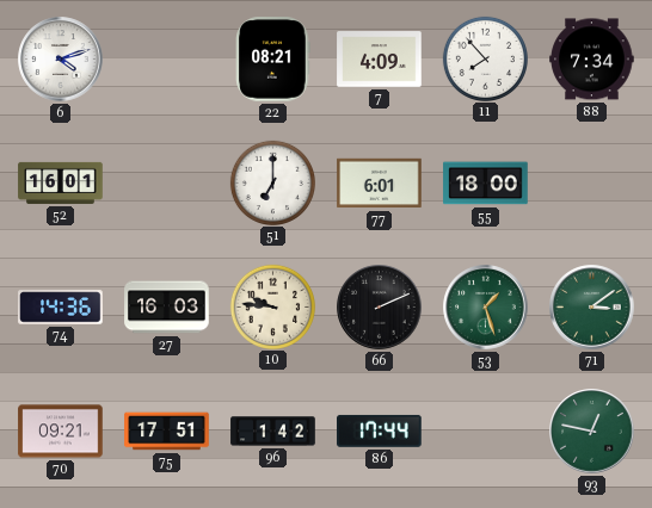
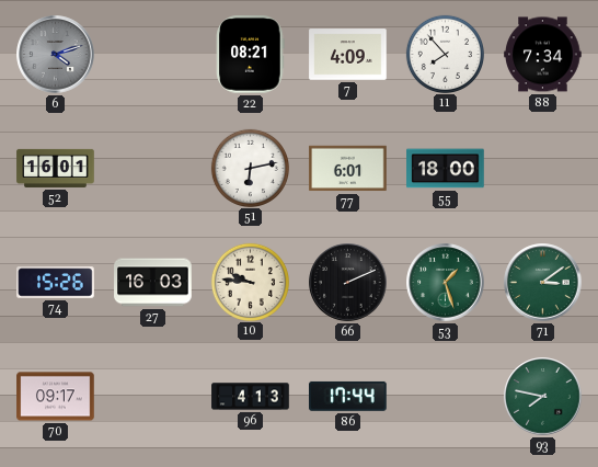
6 dial: white -> grey (56, 55)
51: 7:00 -> 6:13 (250, 168)
74: 14:36 -> 15:26 (56, 283)
70: 09:21 -> 09:17 (56, 397)
75: 17:51 -> none (167, 432)
96: 1:42 -> 4:13 (251, 397)
93: 12:47 -> 7:47 (543, 397)
